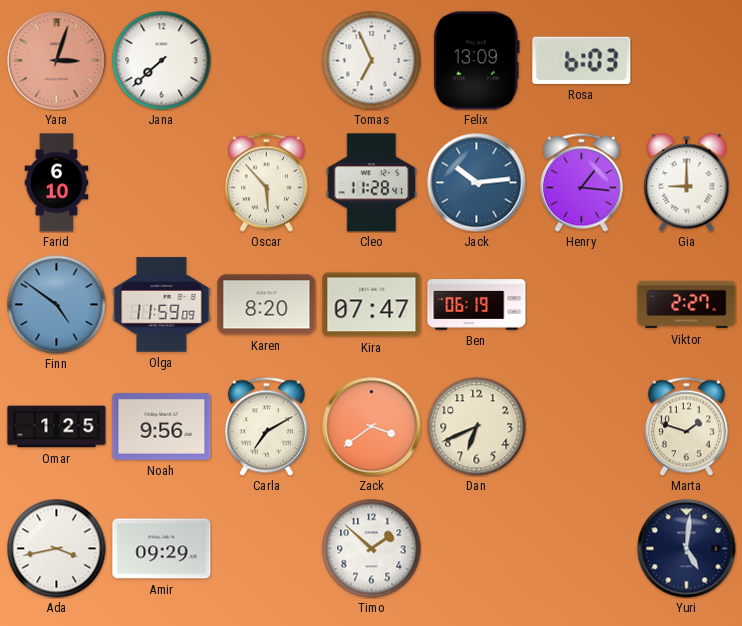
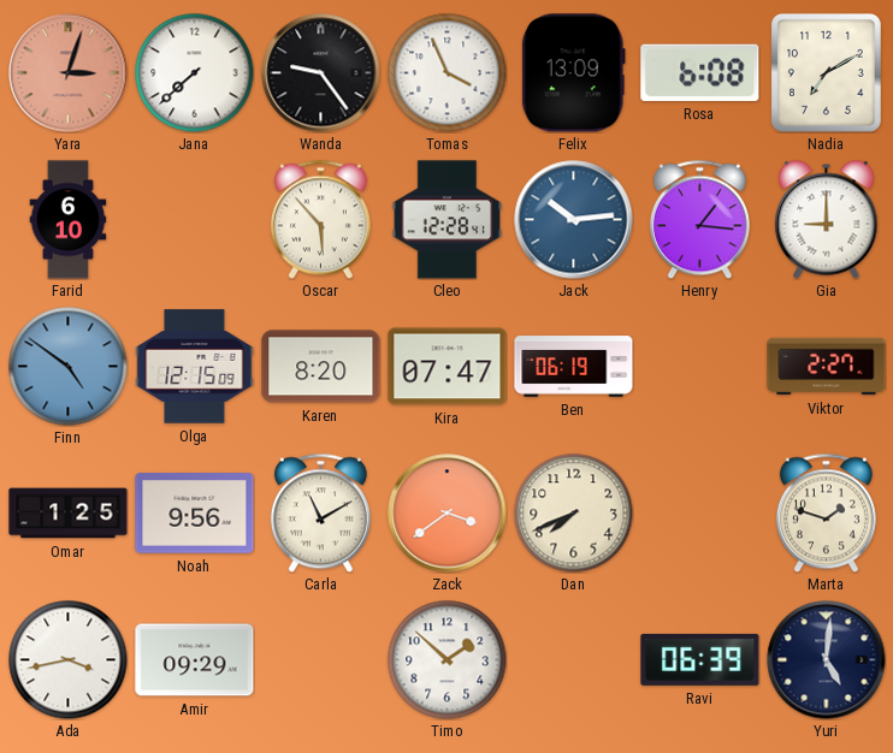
Wanda: none -> 9:24 (321, 73)
Tomas: 6:56 -> 3:56 (448, 73)
Rosa: 6:03 -> 6:08 (700, 72)
Nadia: none -> 7:10 (827, 73)
Cleo: 11:28 -> 12:28 (448, 220)
Olga: 11:59 -> 12:15 (195, 367)
Carla: 7:10 -> 11:10 (320, 512)
Dan: 6:41 -> 7:41 (574, 514)
Ravi: none -> 06:39 (700, 659)
